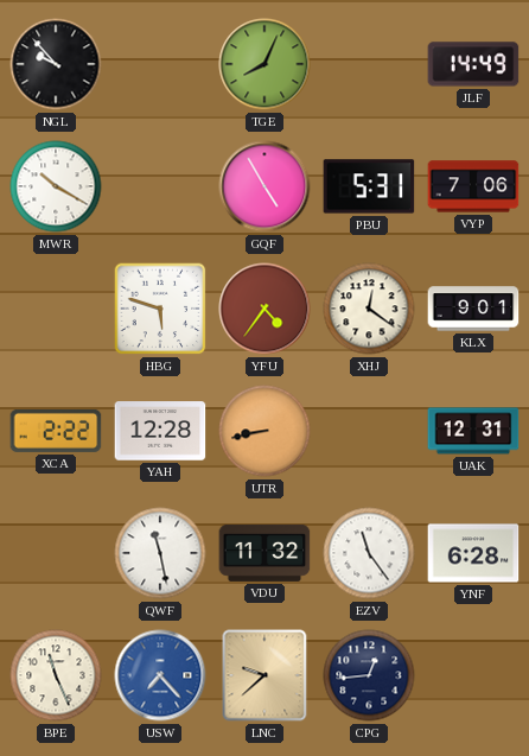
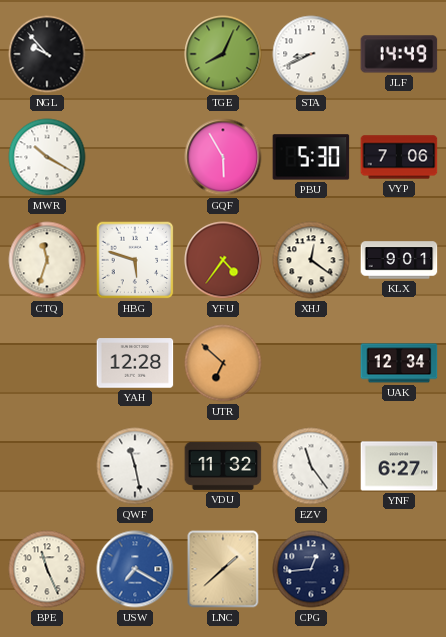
STA: none -> 8:41 (311, 54)
GQF: 4:55 -> 5:55 (223, 157)
PBU: 5:31 -> 5:30 (311, 157)
CTQ: none -> 11:33 (47, 260)
XCA: 2:22 -> none (56, 431)
UTR: 8:43 -> 6:52 (223, 363)
UAK: 12:31 -> 12:34 (399, 363)
YNF: 6:28 -> 6:27 (399, 466)
USW: 7:23 -> 7:20 (135, 569)
LNC: 9:38 -> 1:38 (223, 569)
